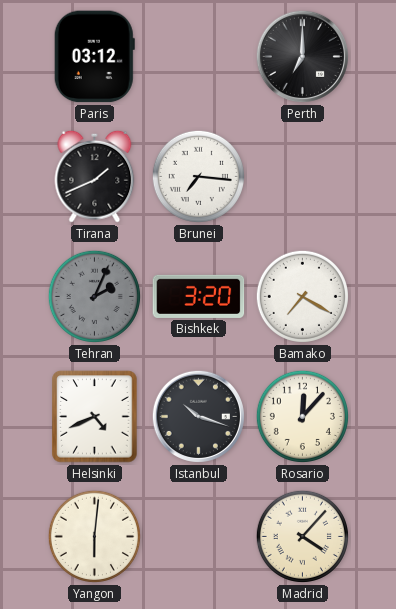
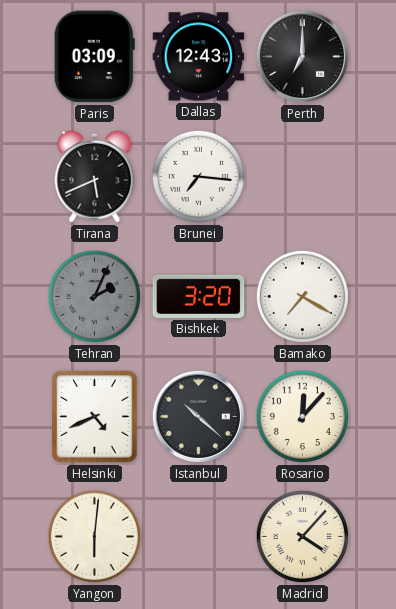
Paris: 03:12 -> 03:09 (94, 57)
Dallas: none -> 12:43 (199, 57)
Tirana: 1:41 -> 5:41 (95, 176)
Istanbul: 10:18 -> 10:22 (198, 416)
